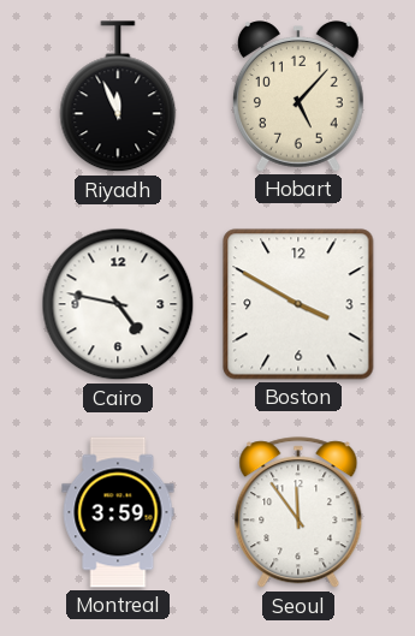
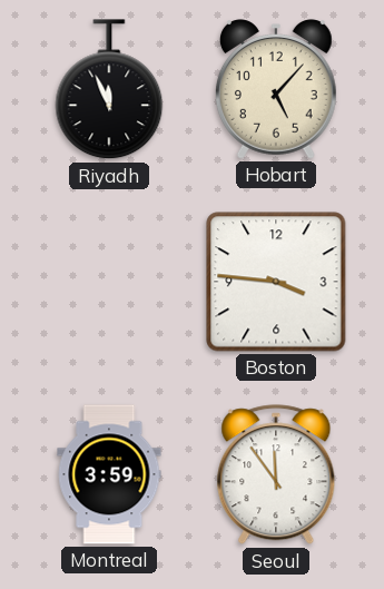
Cairo: 4:47 -> none (118, 304)
Boston: 3:50 -> 3:46 (276, 282)
